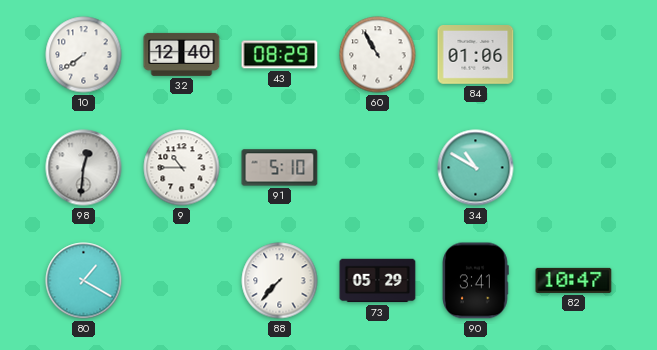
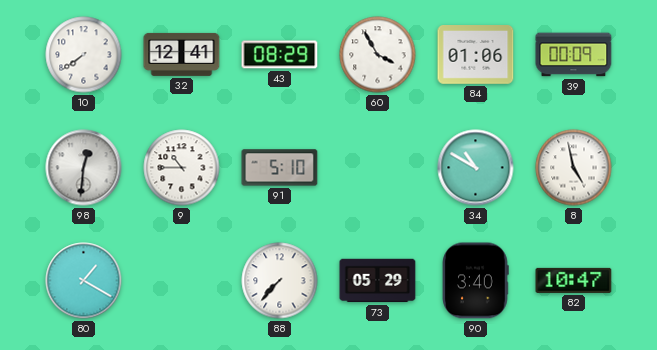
32: 12:40 -> 12:41 (182, 54)
60: 10:55 -> 3:55 (378, 55)
39: none -> 00:09 (574, 55)
8: none -> 4:58 (574, 168)
90: 3:41 -> 3:40 (475, 281)
